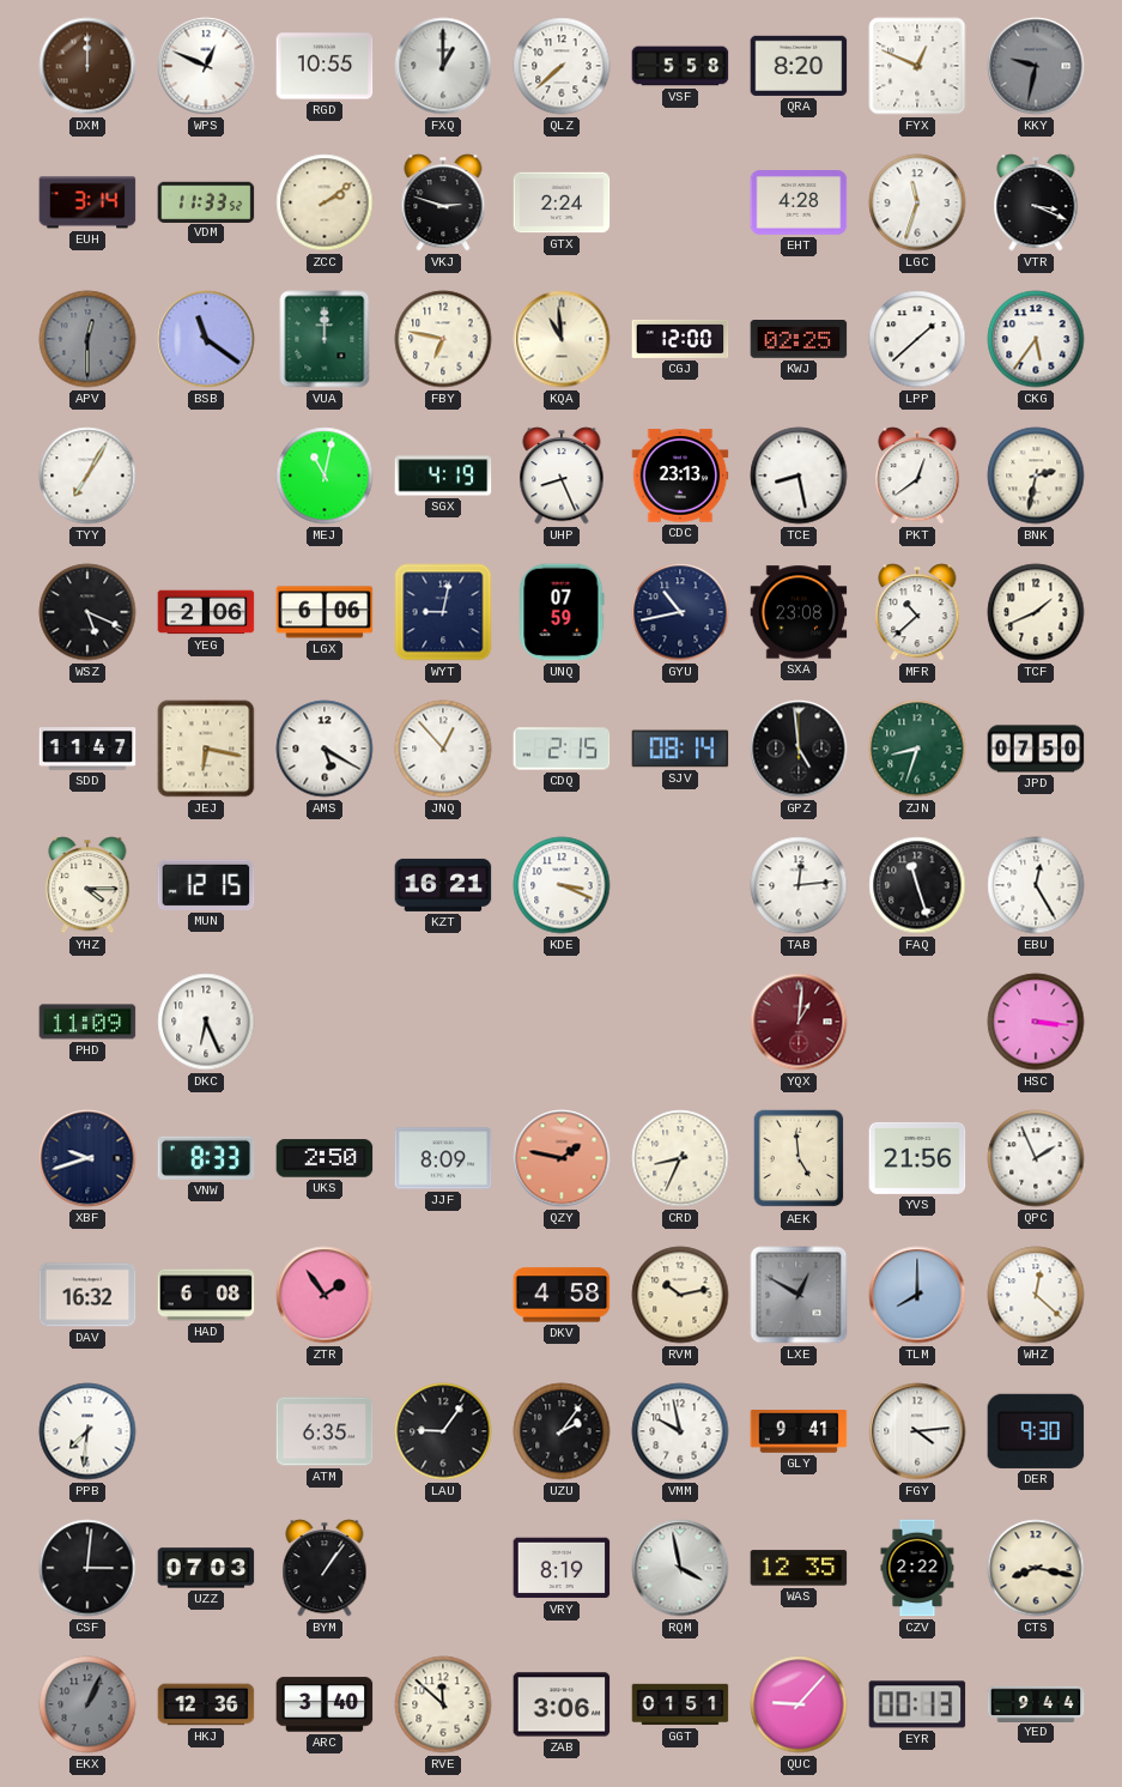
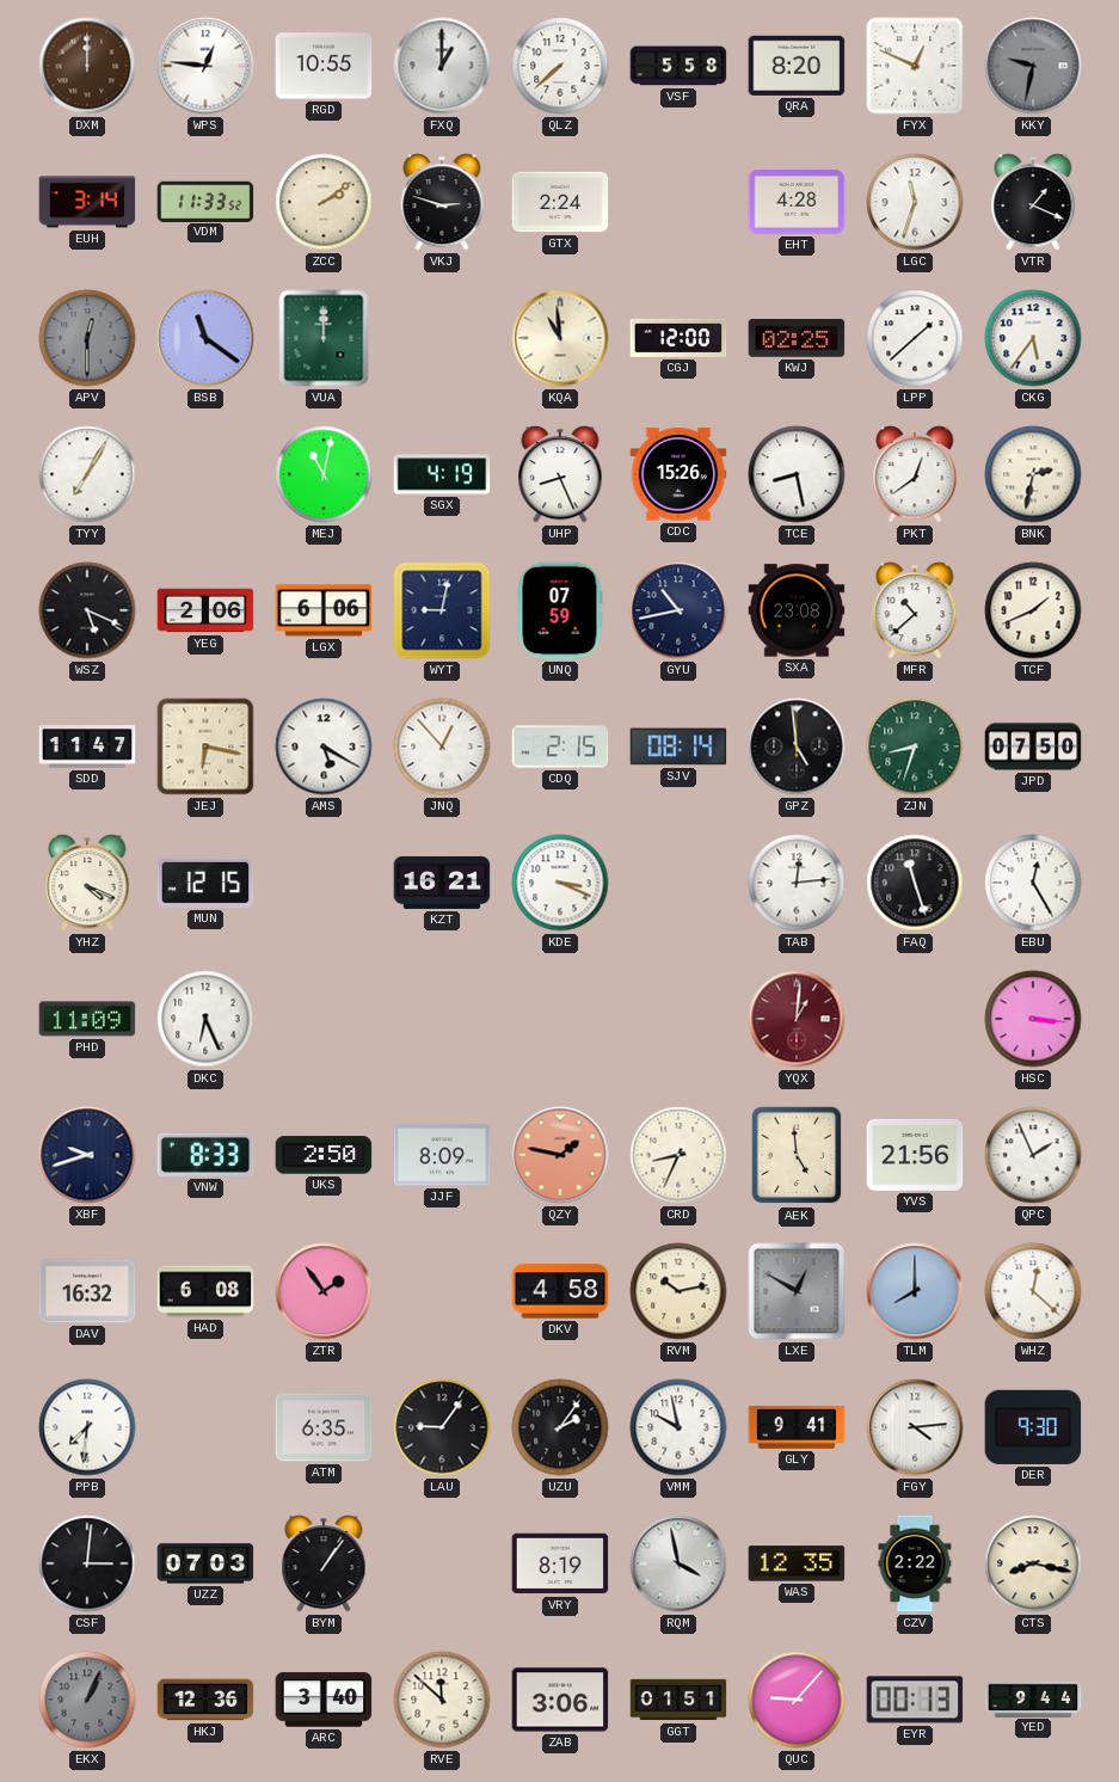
WPS: 12:49 -> 12:46 (205, 66)
VTR: 3:19 -> 1:19 (1033, 202)
FBY: 6:47 -> none (443, 339)
CDC: 23:13 -> 15:26 (678, 474)
YHZ: 4:15 -> 4:19 (87, 883)
